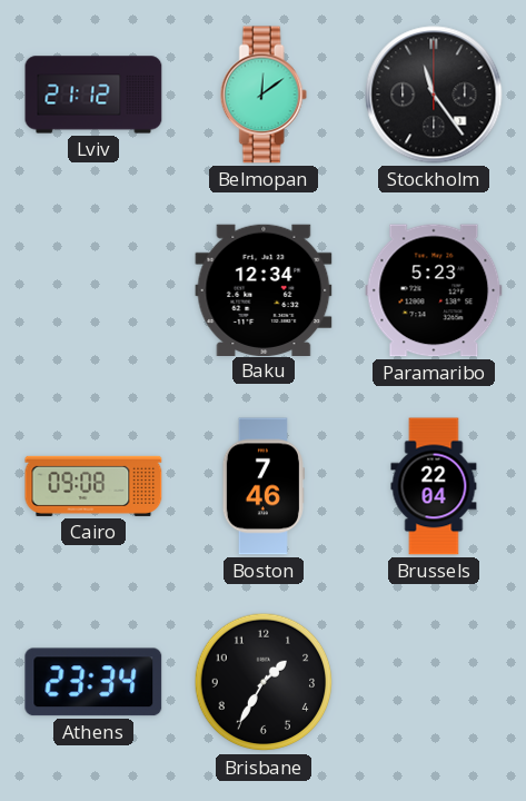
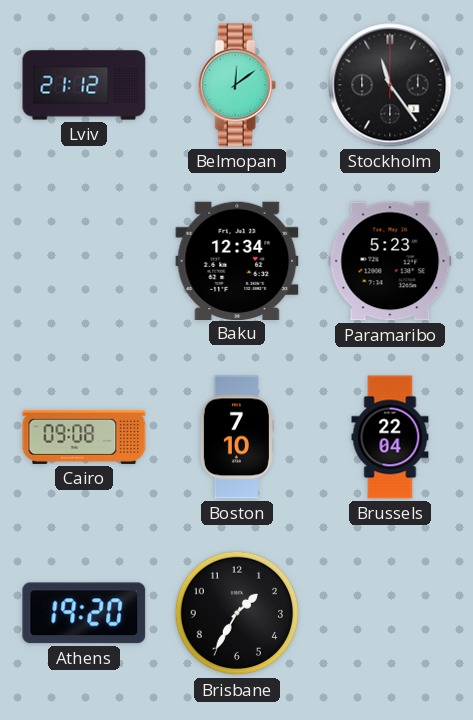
Boston: 7:46 -> 7:10 (237, 437)
Athens: 23:34 -> 19:20 (84, 613)
